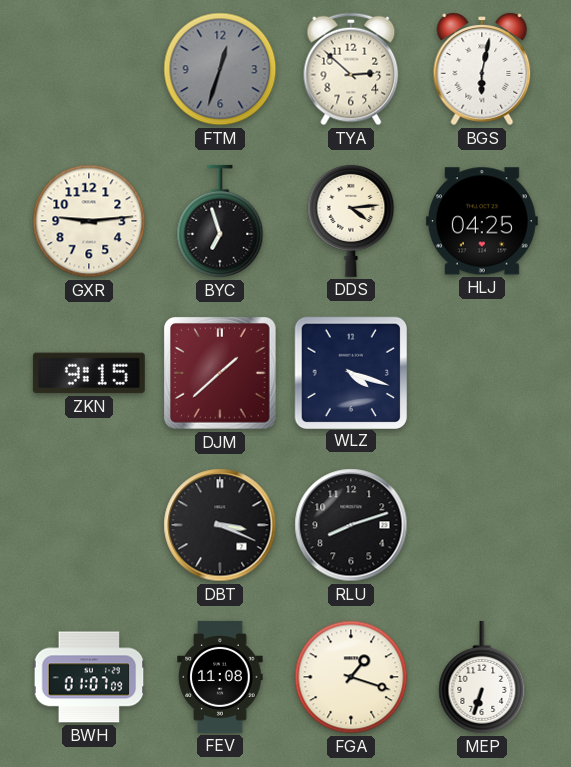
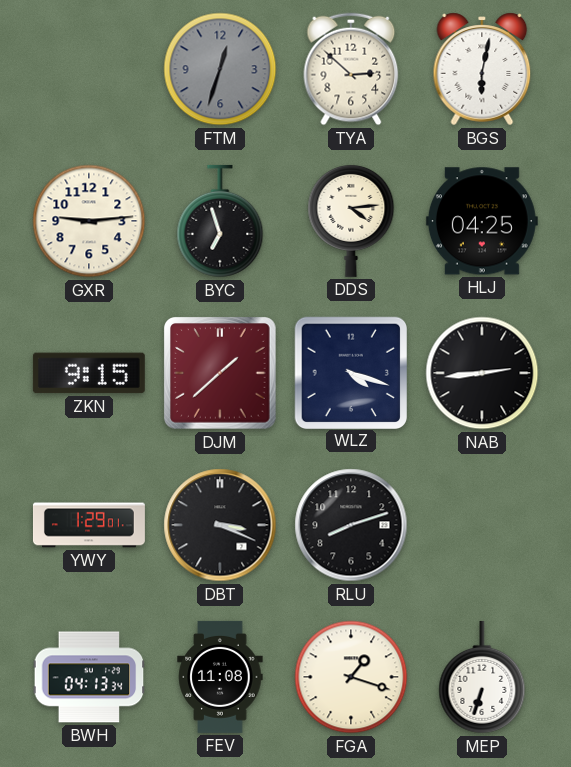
NAB: none -> 2:44 (482, 373)
YWY: none -> 1:29 (89, 525)
BWH: 01:07 -> 04:13 (89, 677)
